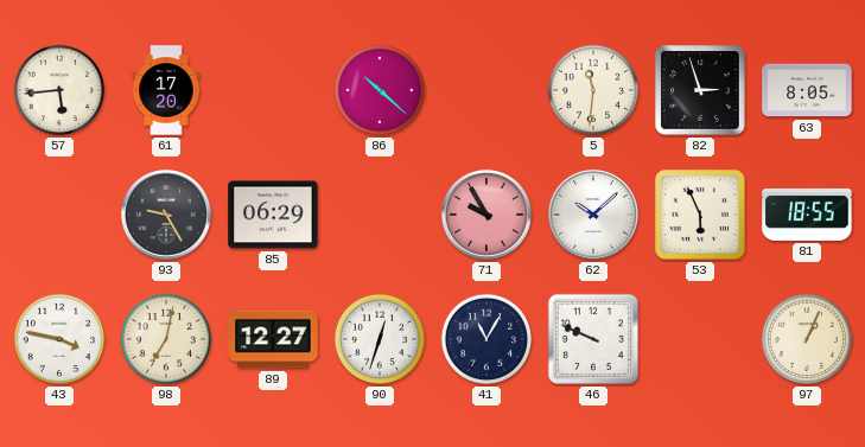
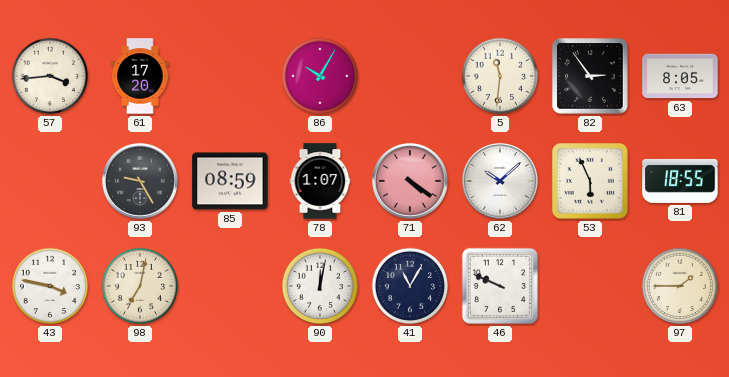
57: 5:44 -> 3:44 (50, 76)
86: 10:22 -> 10:05 (320, 76)
82: 2:57 -> 2:54 (590, 76)
85: 06:29 -> 08:59 (230, 181)
78: none -> 1:07 (320, 181)
71: 9:55 -> 4:21 (410, 181)
89: 12:27 -> none (273, 339)
90: 12:33 -> 12:02 (320, 286)
97: 1:04 -> 1:45 (680, 286)
